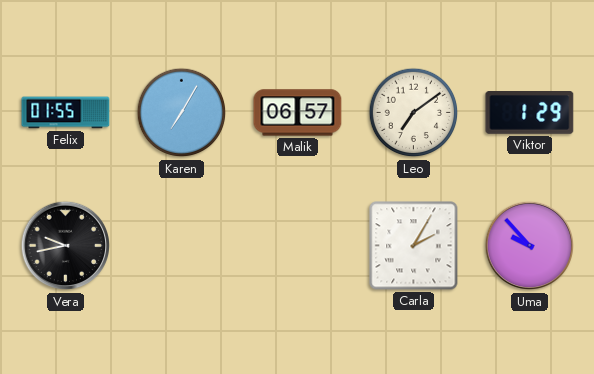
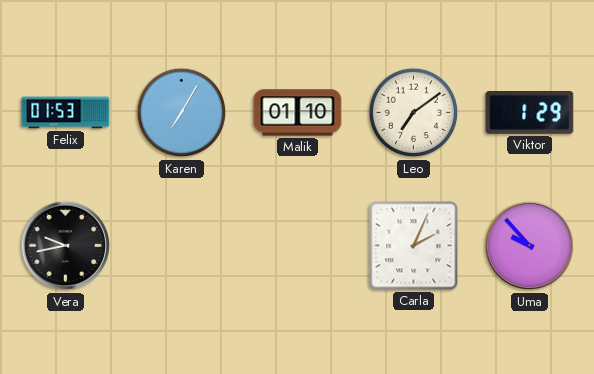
Felix: 01:55 -> 01:53 (66, 113)
Malik: 06:57 -> 01:10 (298, 113)
Carla: 2:05 -> 2:04 (414, 246)
